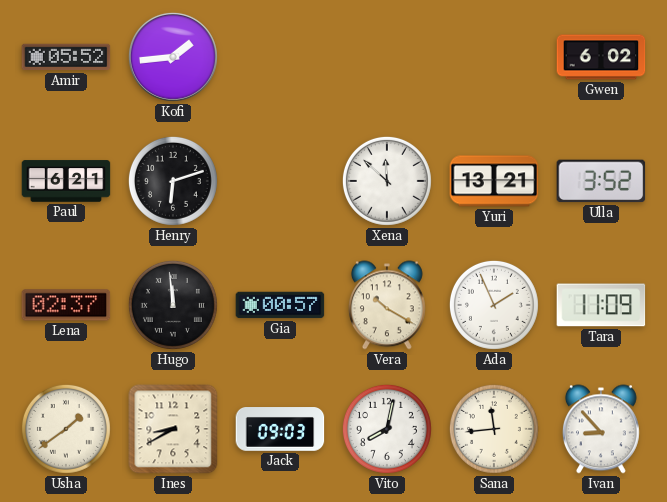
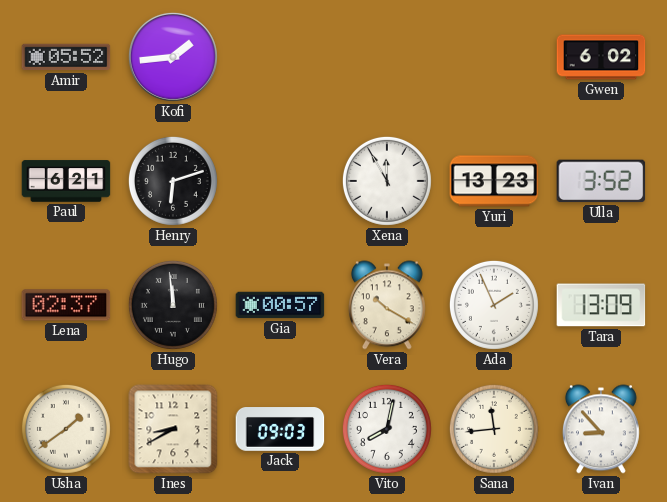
Xena: 11:52 -> 11:55 (387, 181)
Yuri: 13:21 -> 13:23 (494, 181)
Tara: 11:09 -> 13:09 (601, 305)
